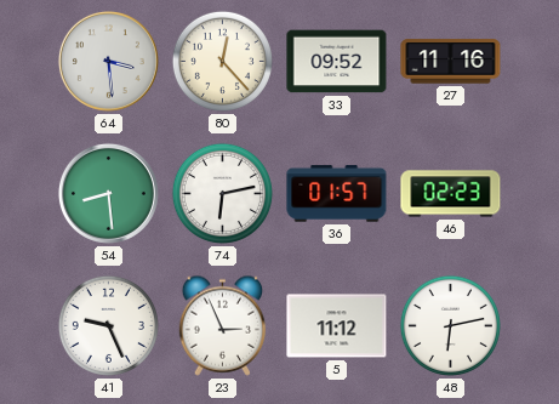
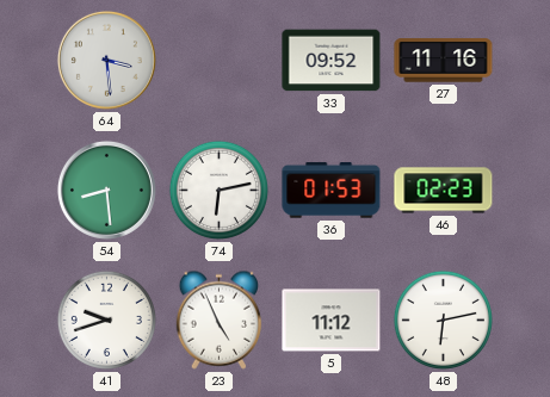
80: 12:23 -> none (222, 61)
36: 01:57 -> 01:53 (332, 191)
41: 9:26 -> 9:42 (106, 320)
23: 2:56 -> 4:56 (220, 320)
